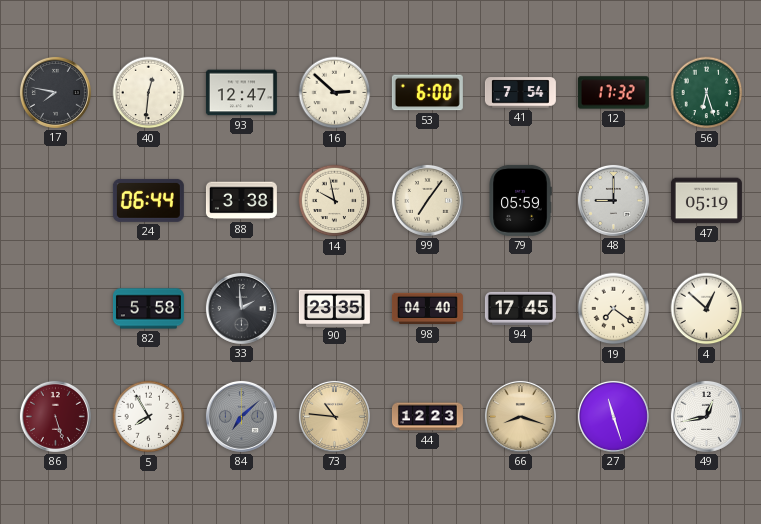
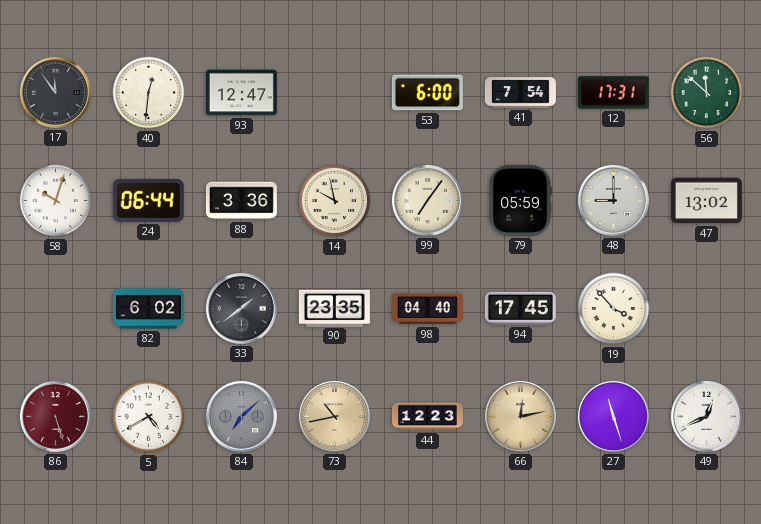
17: 7:47 -> 11:54 (55, 92)
16: 2:52 -> none (335, 93)
12: 17:32 -> 17:31 (613, 93)
56: 6:27 -> 11:52 (707, 93)
58: none -> 10:03 (56, 201)
88: 3:38 -> 3:36 (241, 201)
47: 05:19 -> 13:02 (706, 201)
82: 5:58 -> 6:02 (148, 309)
33: 1:59 -> 1:39 (241, 308)
19: 7:21 -> 3:53 (614, 309)
4: 12:52 -> none (707, 309)
5: 7:55 -> 4:40 (149, 417)
73: 10:46 -> 10:43 (334, 416)
66: 8:18 -> 12:13 (520, 416)
49: 12:43 -> 12:41 (706, 416)
